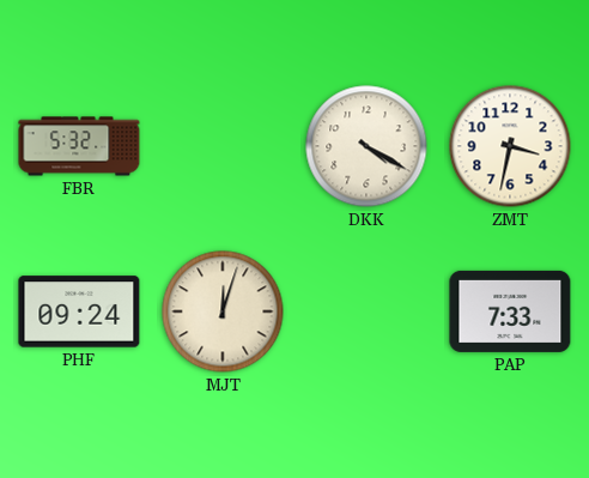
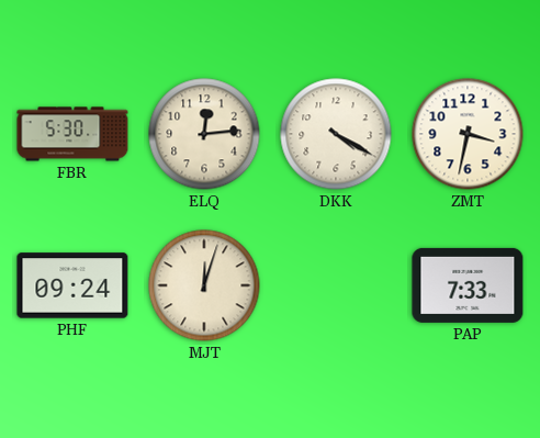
FBR: 5:32 -> 5:30 (72, 134)
ELQ: none -> 12:14 (204, 134)
